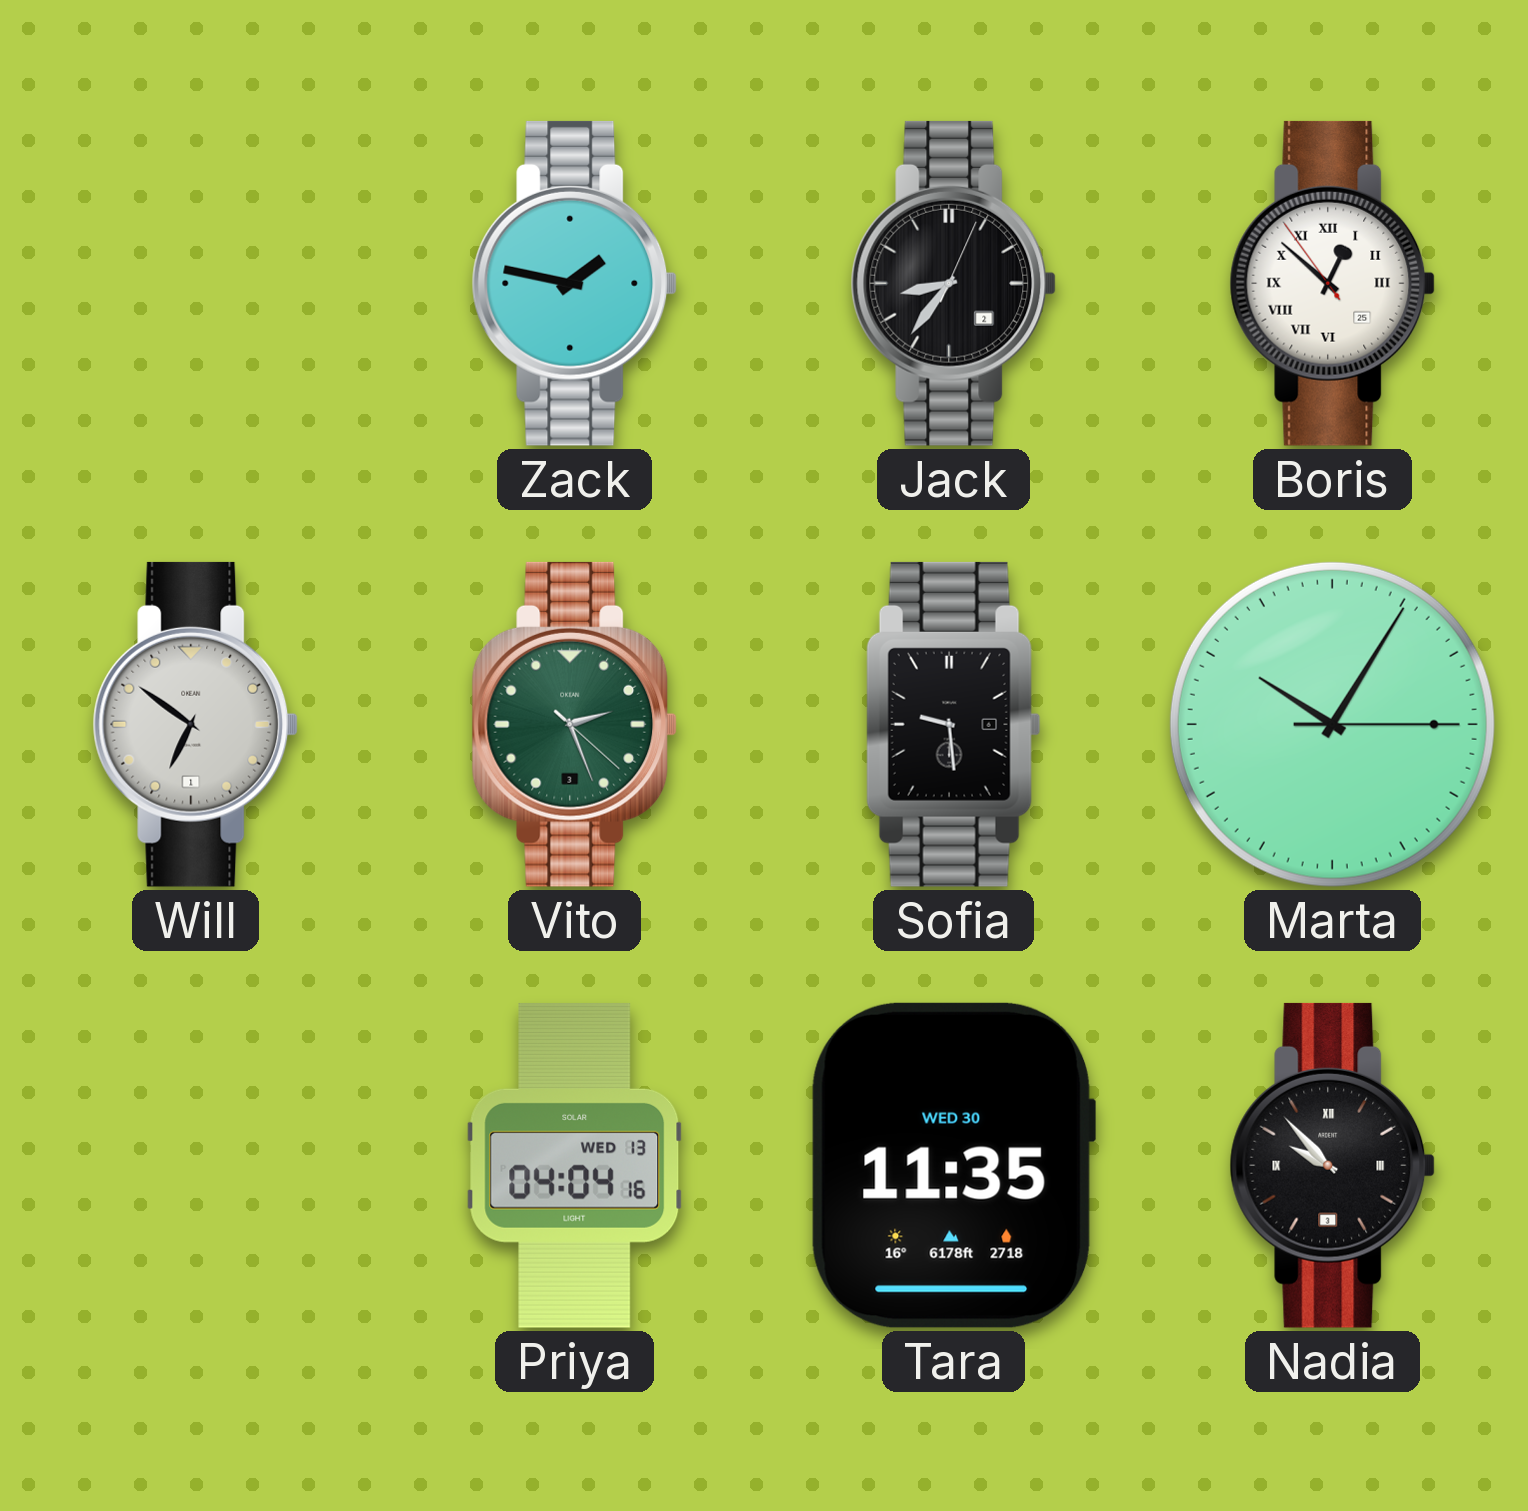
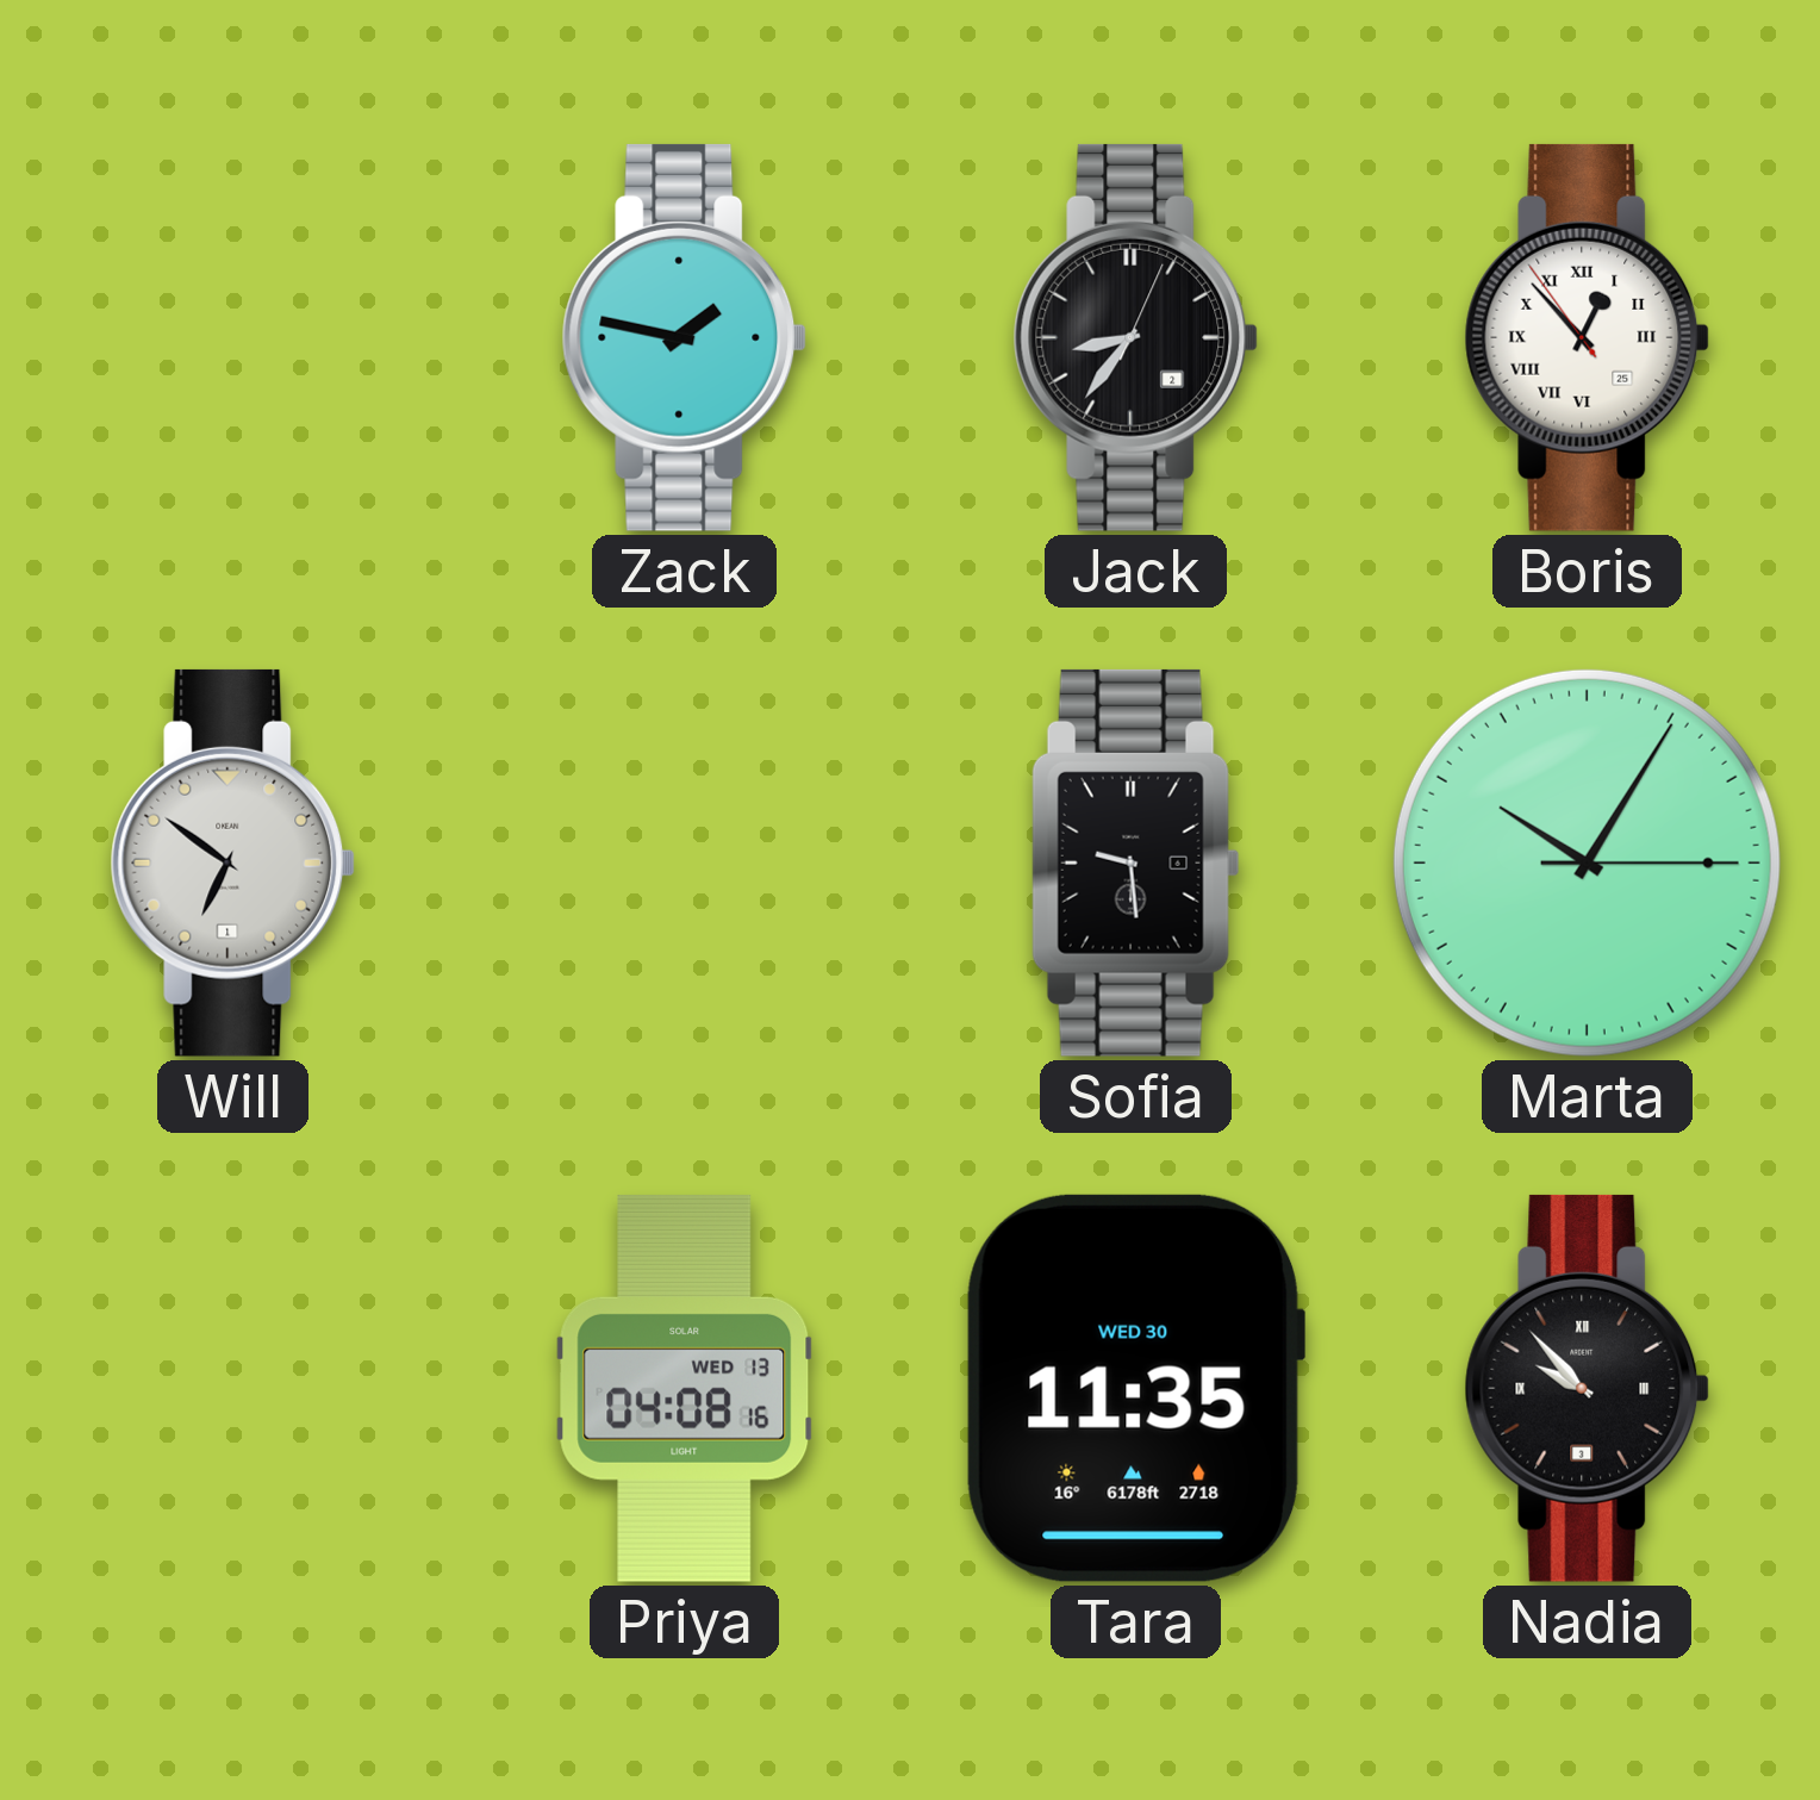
Boris: 12:51 -> 12:52 (1588, 337)
Vito: 2:26 -> none (575, 724)
Priya: 04:04 -> 04:08 (685, 1388)
